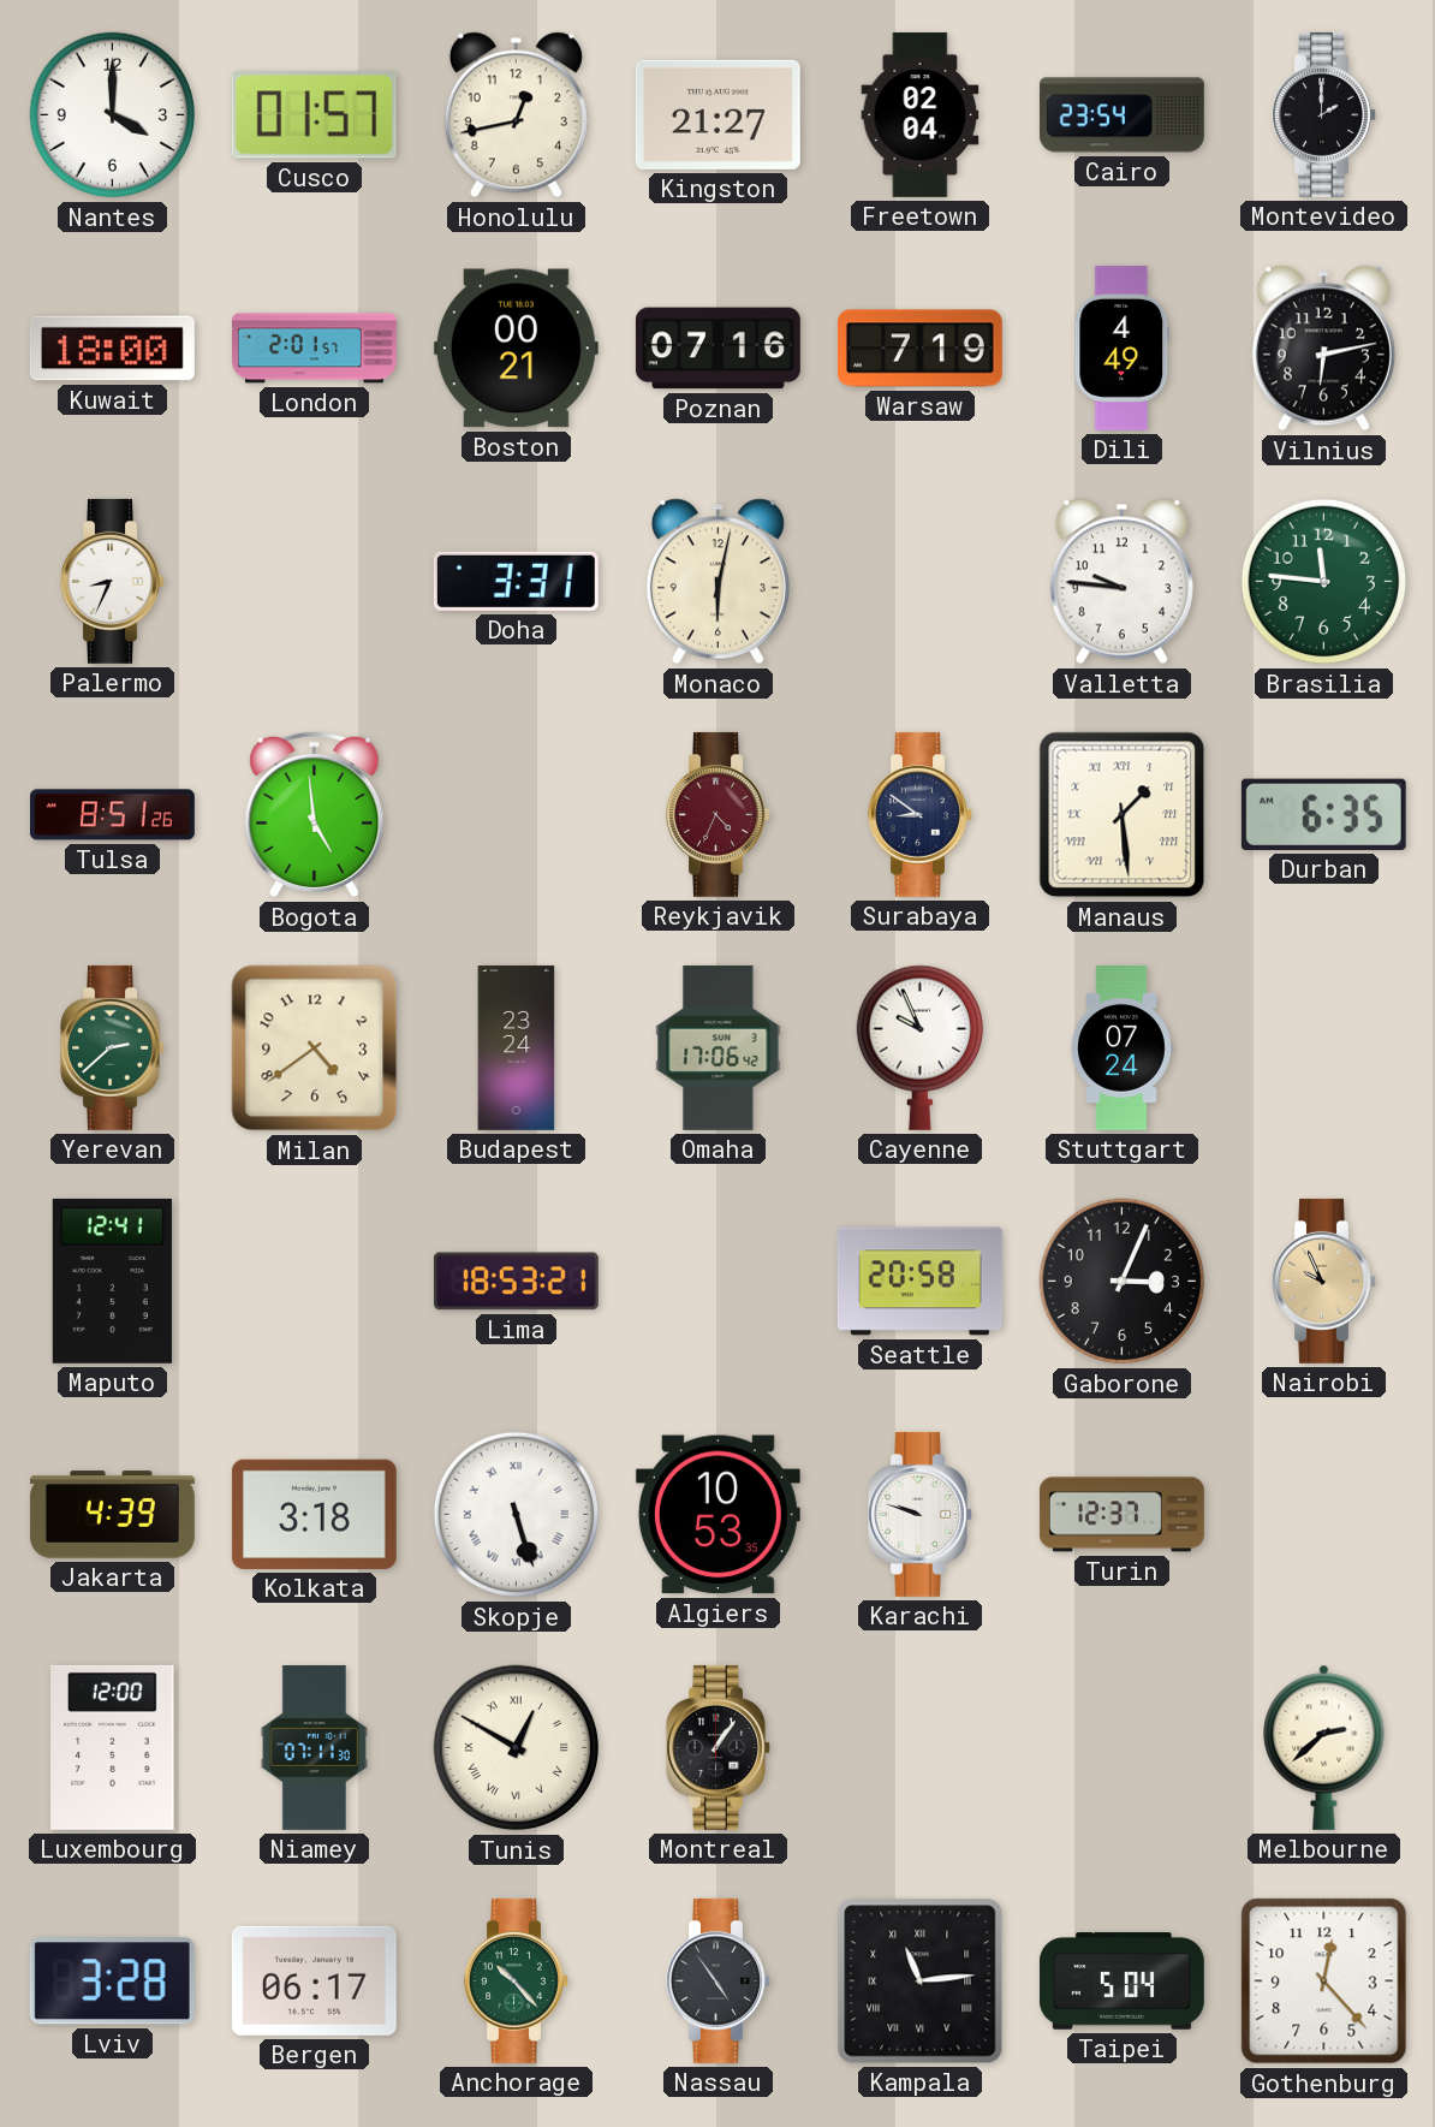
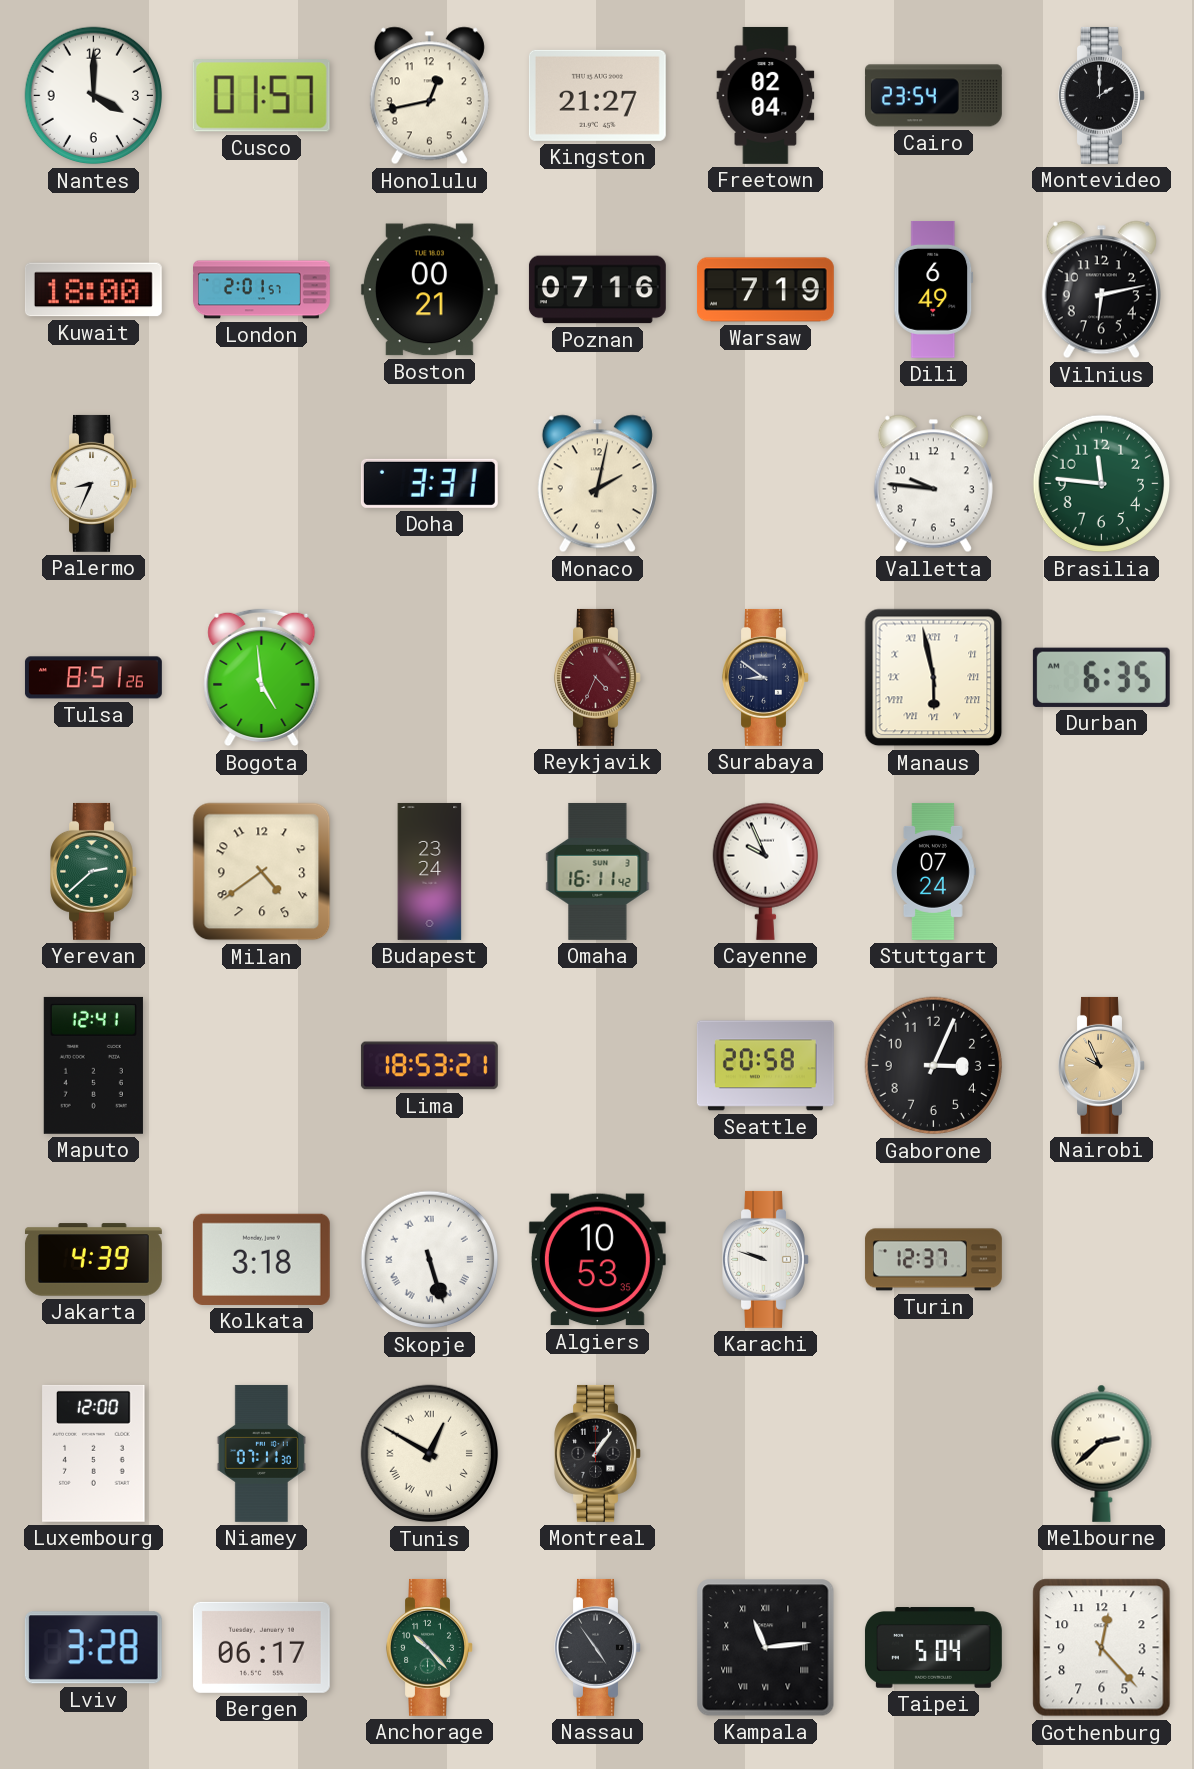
Dili: 4:49 -> 6:49 (934, 289)
Monaco: 6:02 -> 2:02 (597, 484)
Manaus: 1:29 -> 5:58 (934, 678)
Omaha: 17:06 -> 16:11 (598, 871)
